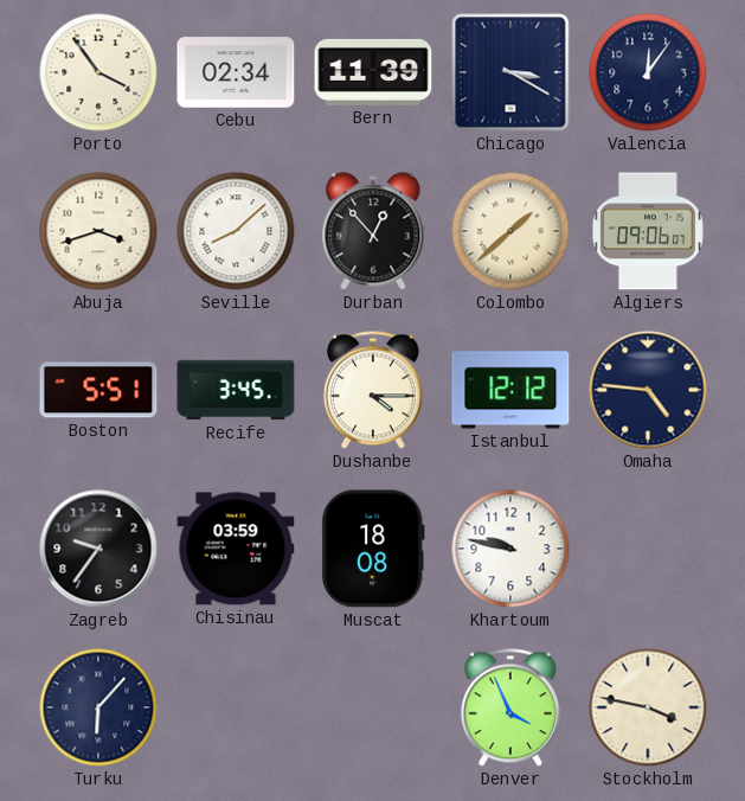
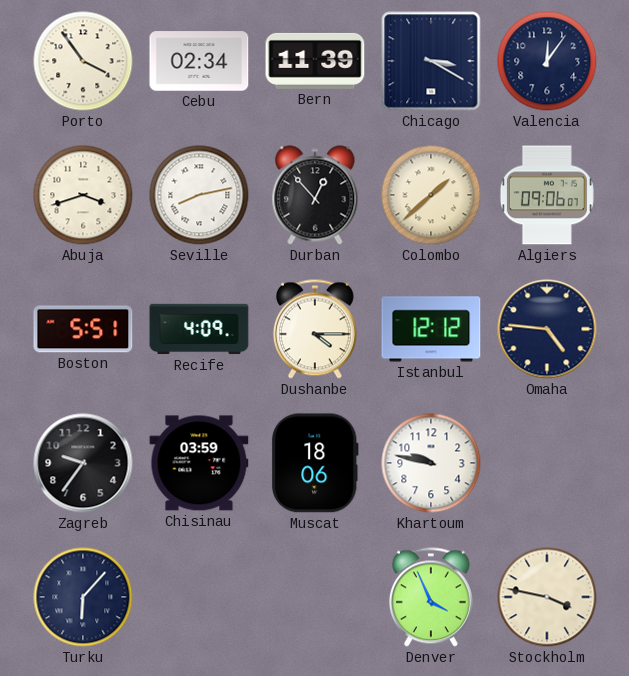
Seville: 8:08 -> 8:13 (199, 195)
Recife: 3:45 -> 4:09 (199, 329)
Muscat: 18:08 -> 18:06 (315, 463)
